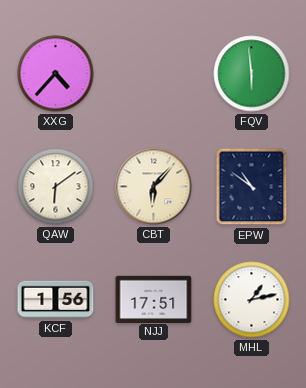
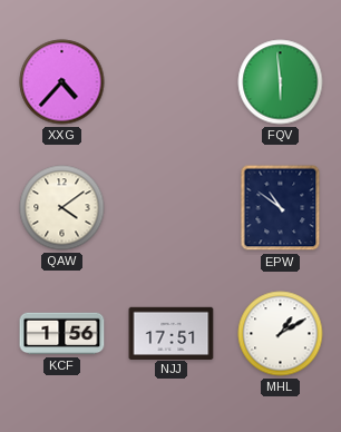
QAW: 6:09 -> 4:09 (62, 208)
CBT: 6:07 -> none (154, 187)
MHL: 1:13 -> 1:10 (281, 334)
